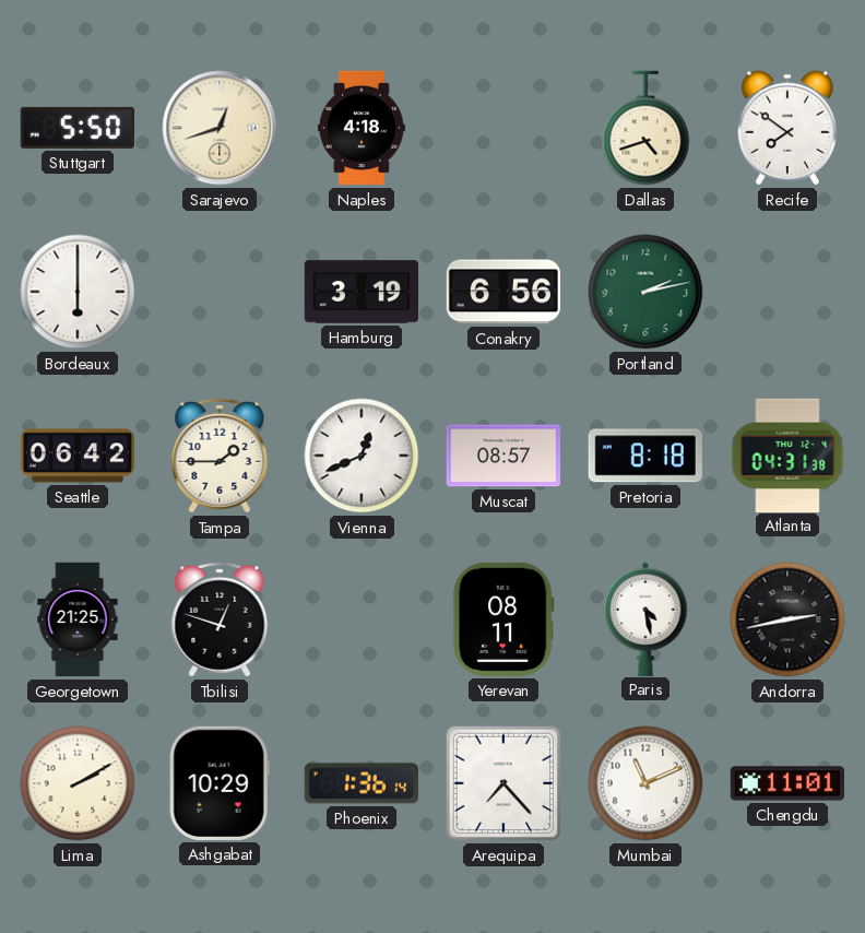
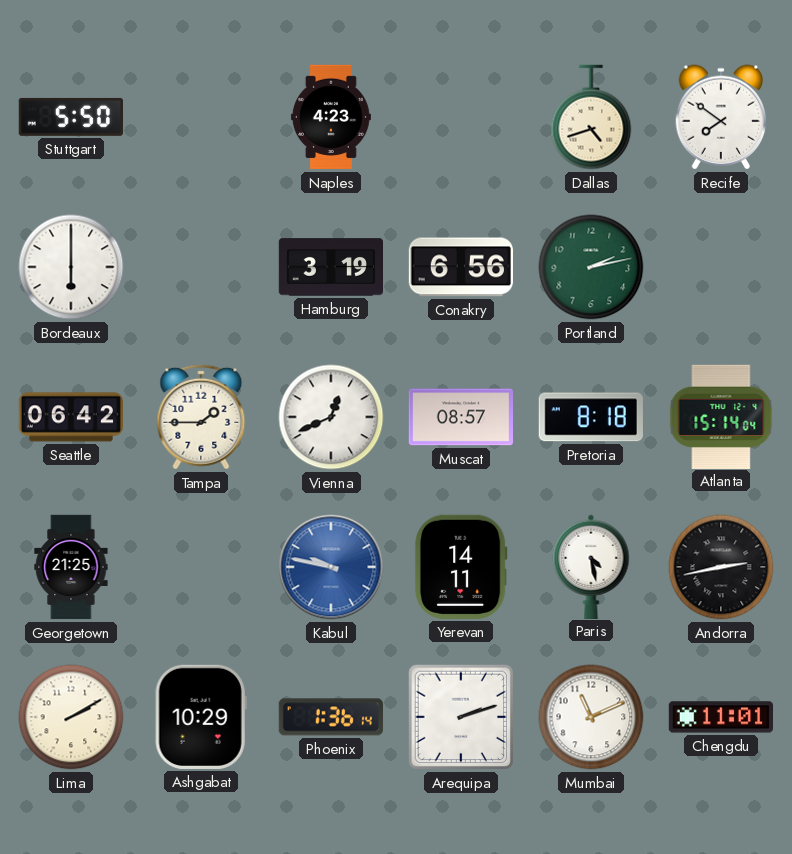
Sarajevo: 12:42 -> none (220, 128)
Naples: 4:18 -> 4:23 (331, 117)
Atlanta: 04:31 -> 15:14 (721, 416)
Tbilisi: 12:48 -> none (220, 619)
Kabul: none -> 9:47 (331, 567)
Yerevan: 08:11 -> 14:11 (461, 567)
Arequipa: 7:23 -> 2:12 (461, 717)
